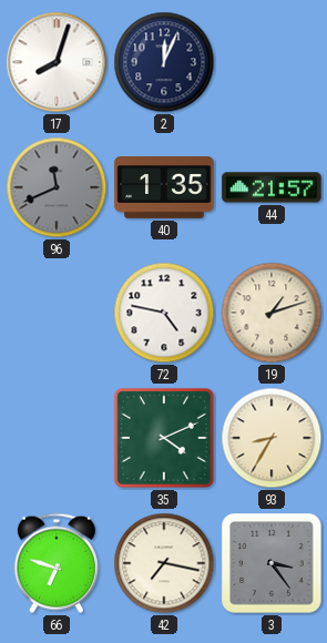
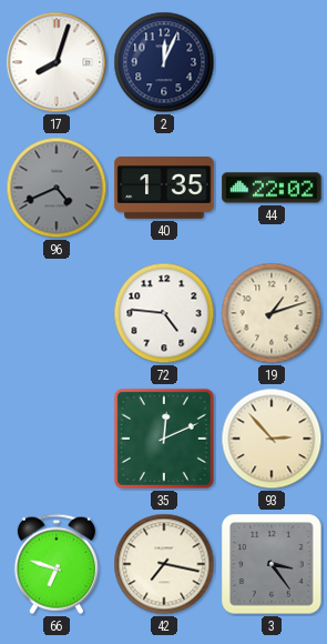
96: 11:41 -> 4:41 (57, 188)
44: 21:57 -> 22:02 (272, 188)
72: 4:47 -> 4:46 (164, 313)
35: 4:11 -> 12:11 (164, 439)
93: 8:35 -> 2:53 (272, 439)
